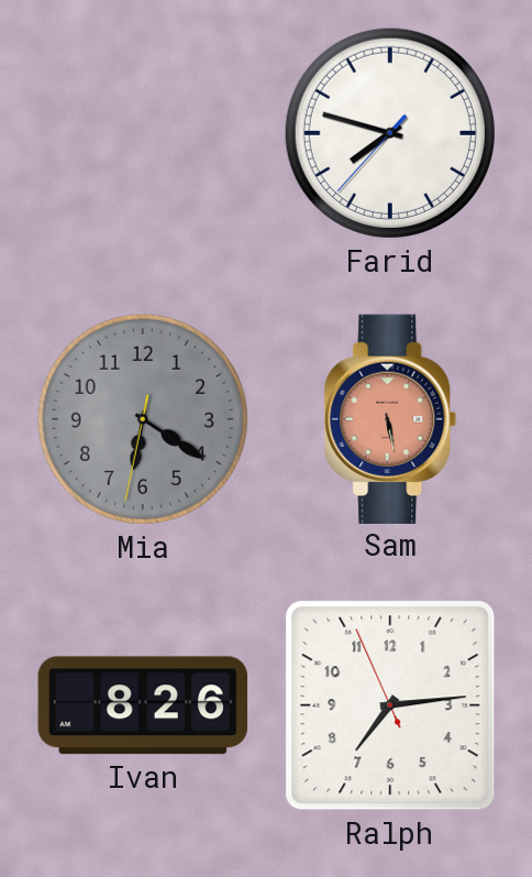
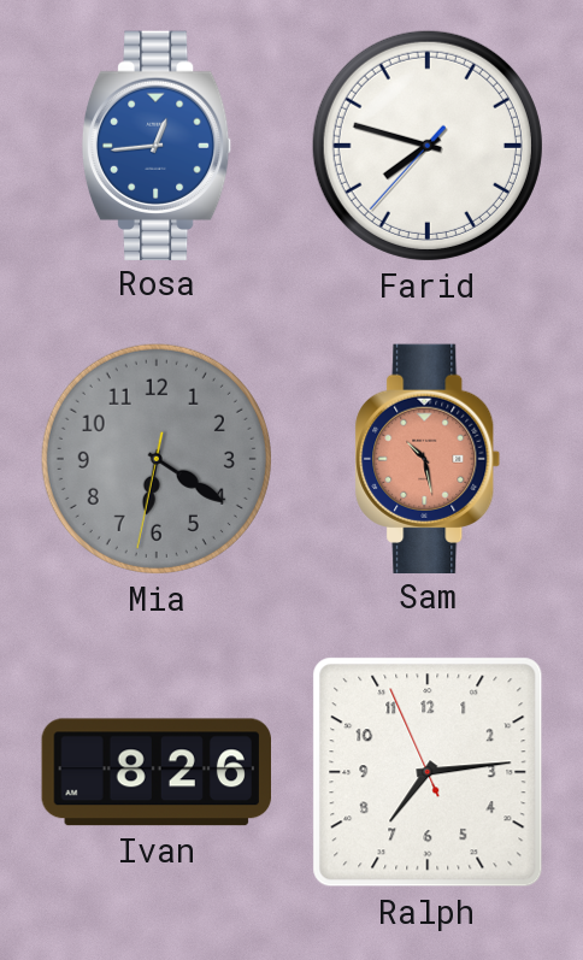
Rosa: none -> 12:44 (157, 145)
Sam: 5:28 -> 10:28 (428, 458)
